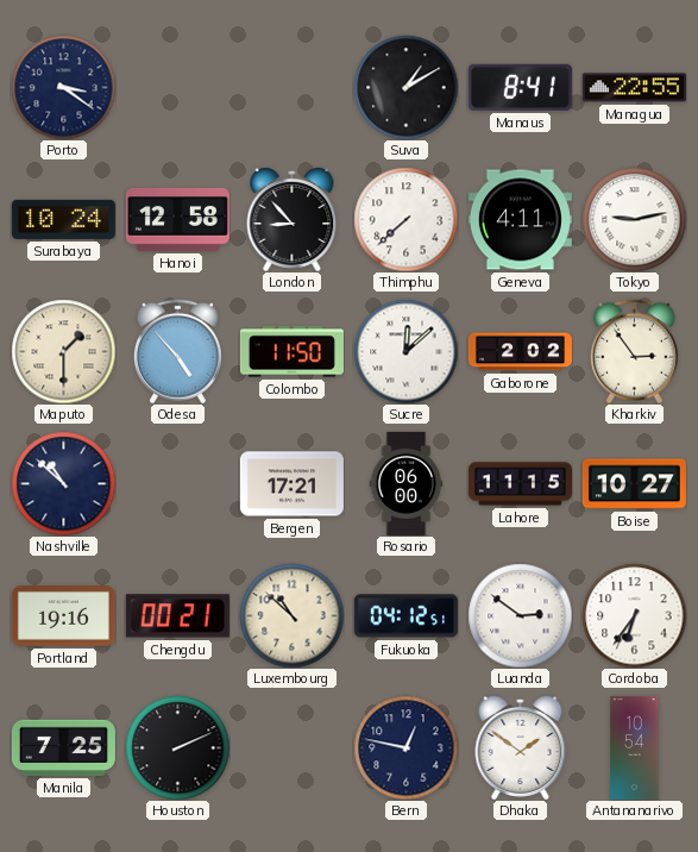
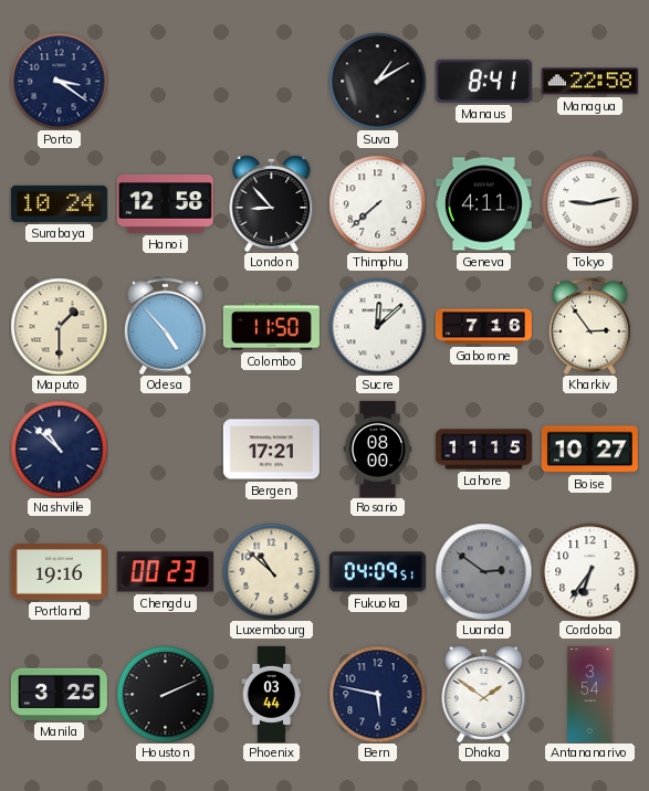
Managua: 22:55 -> 22:58 (589, 82)
Gaborone: 2:02 -> 7:16 (483, 327)
Rosario: 06:00 -> 08:00 (378, 449)
Chengdu: 00:21 -> 00:23 (165, 572)
Fukuoka: 04:12 -> 04:09 (377, 572)
Luanda dial: white -> grey (483, 571)
Manila: 7:25 -> 3:25 (59, 694)
Phoenix: none -> 03:44 (272, 694)
Bern: 12:47 -> 5:47 (377, 694)
Antananarivo: 10:54 -> 3:54 (590, 694)
